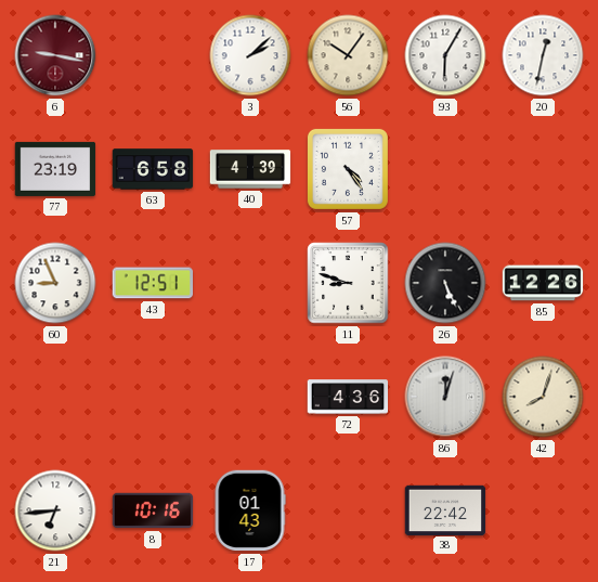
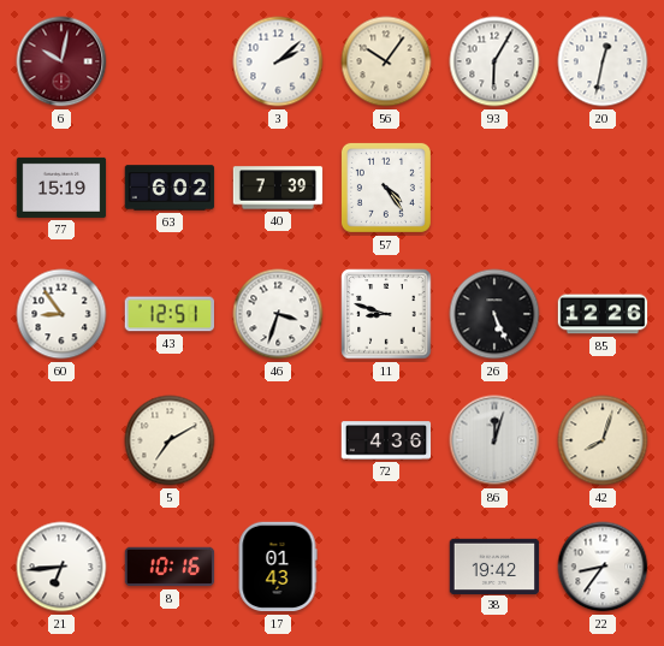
6: 9:17 -> 10:02 (61, 61)
77: 23:19 -> 15:19 (61, 188)
63: 6:58 -> 6:02 (170, 188)
40: 4:39 -> 7:39 (278, 188)
60: 8:56 -> 8:54 (61, 314)
46: none -> 3:33 (278, 314)
5: none -> 7:10 (170, 440)
38: 22:42 -> 19:42 (494, 565)
22: none -> 8:36 (603, 567)
